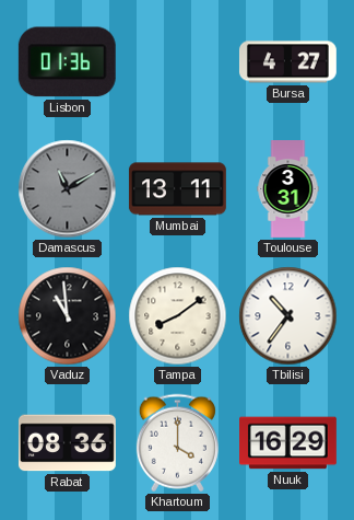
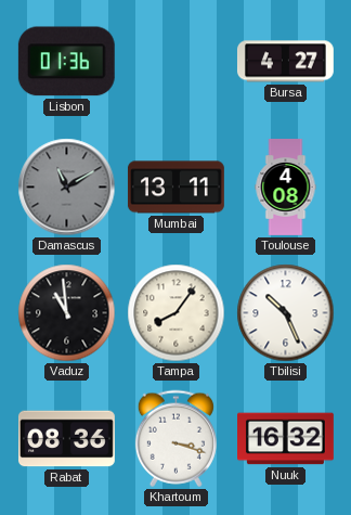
Toulouse: 3:31 -> 4:08 (286, 188)
Tampa: 8:09 -> 8:06 (177, 313)
Tbilisi: 10:36 -> 10:26 (286, 313)
Khartoum: 4:00 -> 3:18 (175, 439)
Nuuk: 16:29 -> 16:32 (286, 439)
